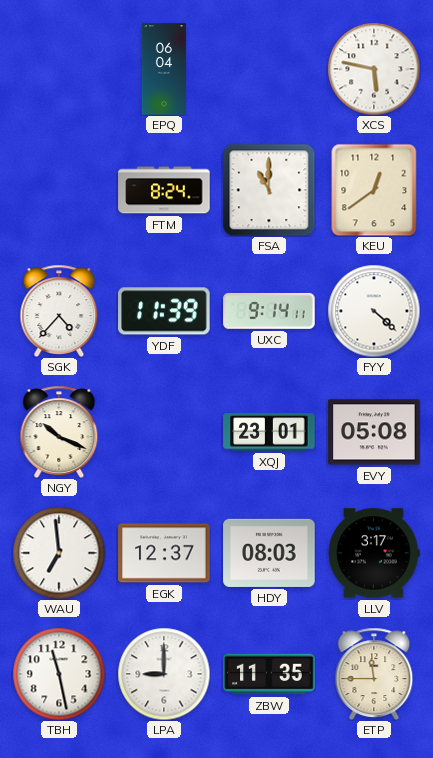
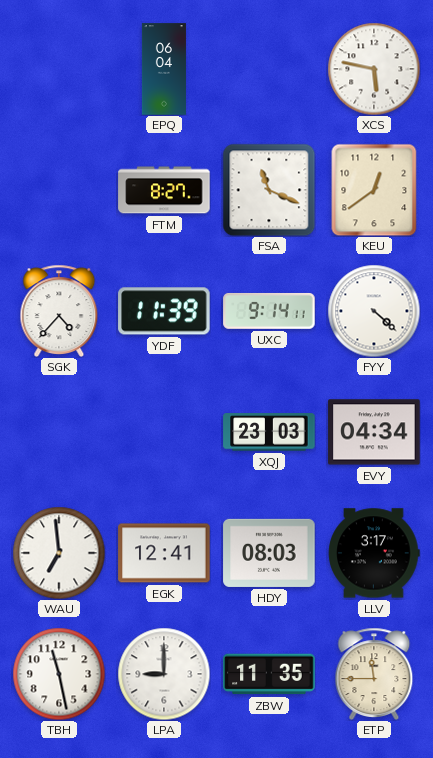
FTM: 8:24 -> 8:27 (164, 190)
FSA: 11:00 -> 11:19 (269, 190)
NGY: 10:19 -> none (59, 432)
XQJ: 23:01 -> 23:03 (269, 432)
EVY: 05:08 -> 04:34 (374, 432)
EGK: 12:37 -> 12:41 (164, 553)
